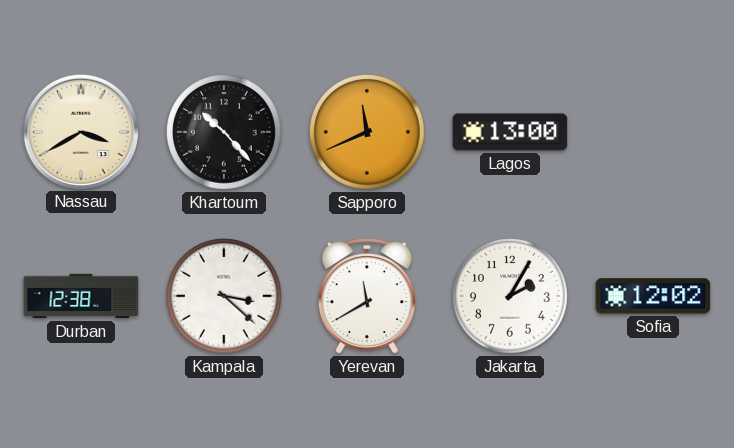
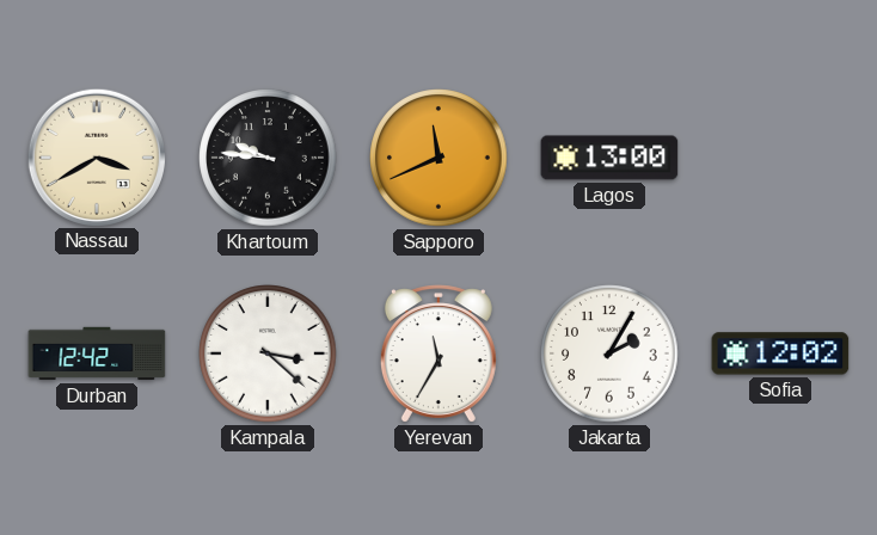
Khartoum: 10:23 -> 9:46 (268, 158)
Durban: 12:38 -> 12:42 (97, 353)
Yerevan: 11:40 -> 11:35 (438, 353)
